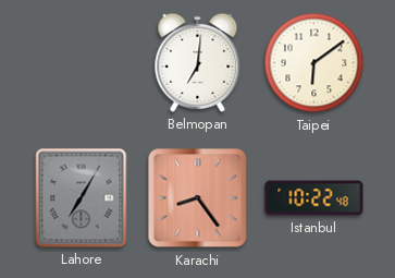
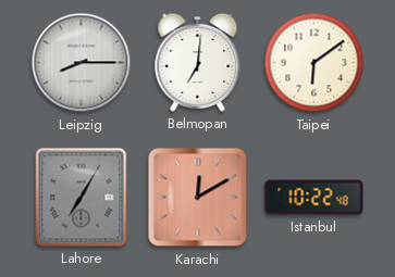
Leipzig: none -> 8:15 (82, 63)
Karachi: 8:24 -> 12:10 (198, 198)
